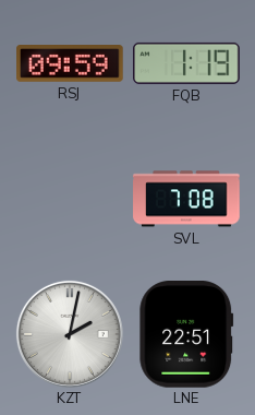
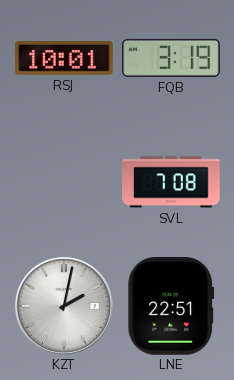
RSJ: 09:59 -> 10:01 (64, 59)
FQB: 1:19 -> 3:19 (171, 58)
